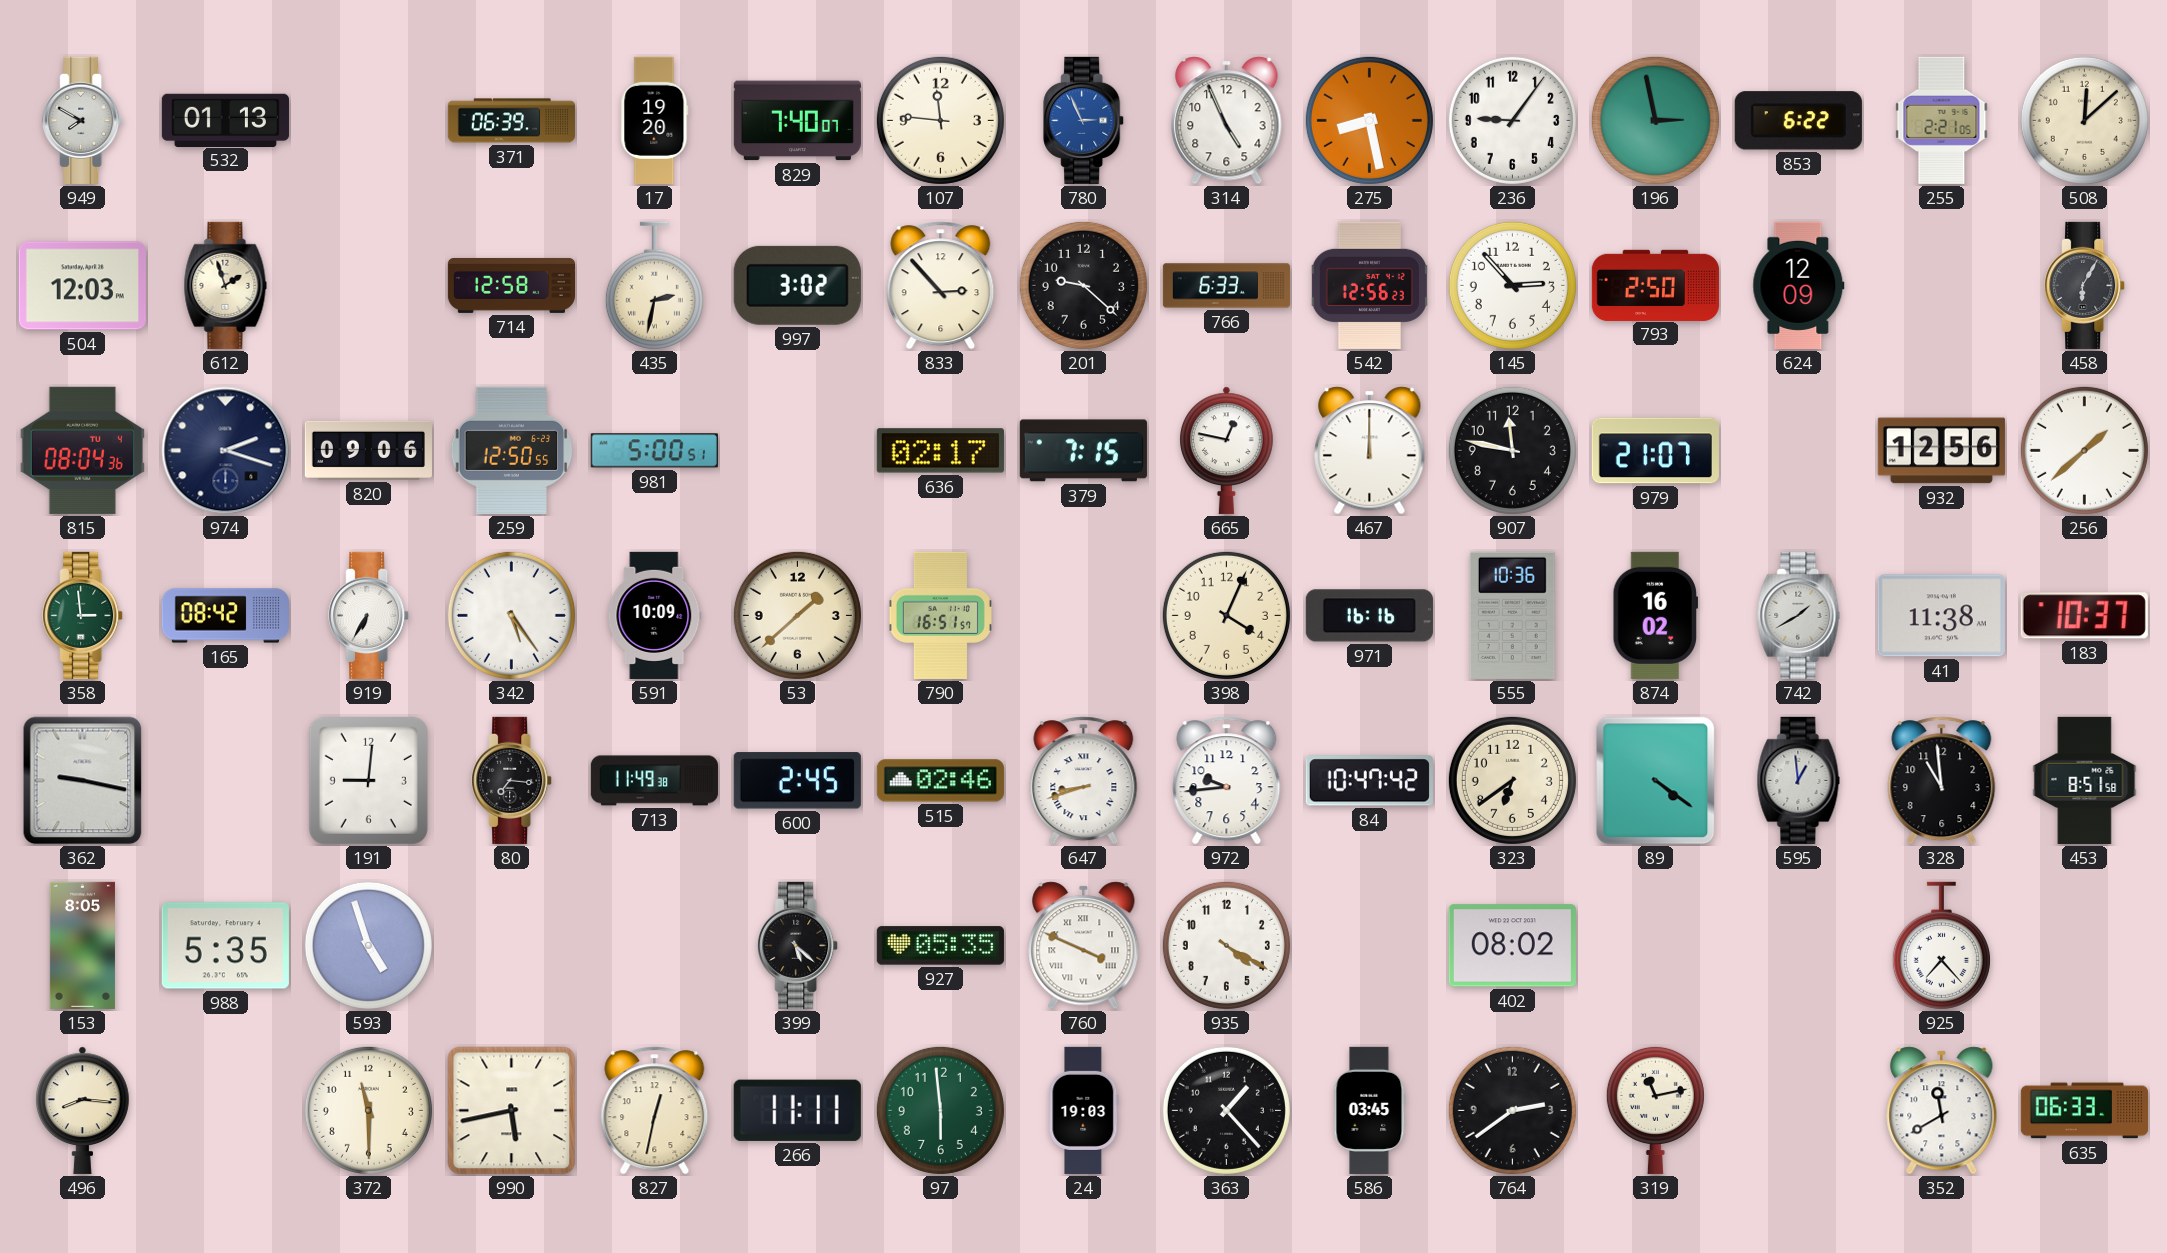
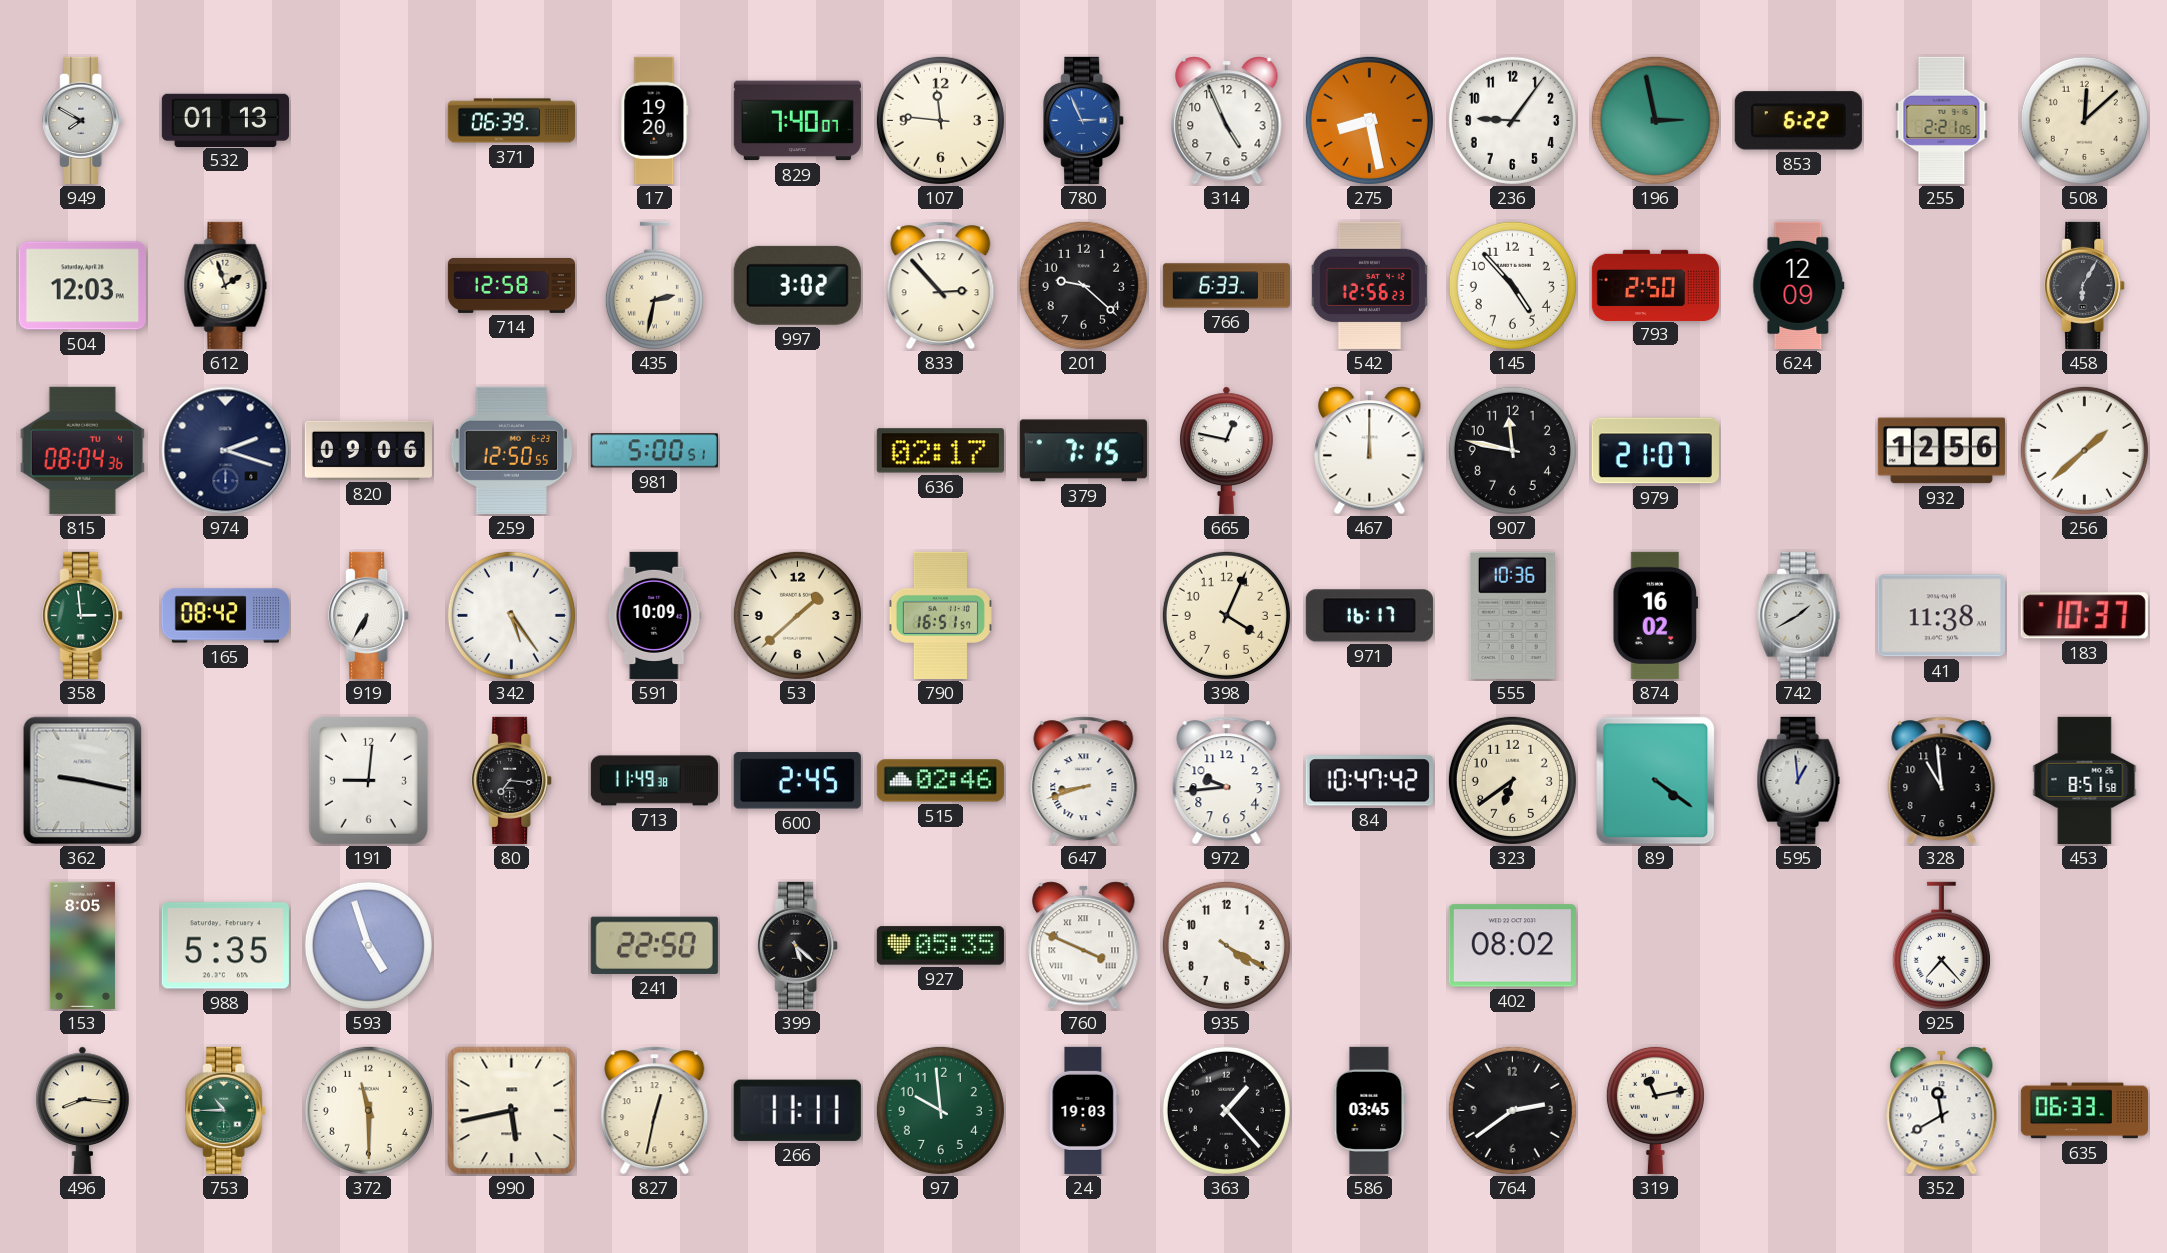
145: 2:53 -> 4:53 (1512, 285)
971: 16:16 -> 16:17 (1369, 616)
241: none -> 22:50 (654, 945)
753: none -> 10:45 (226, 1110)
97: 5:59 -> 9:59 (940, 1110)
